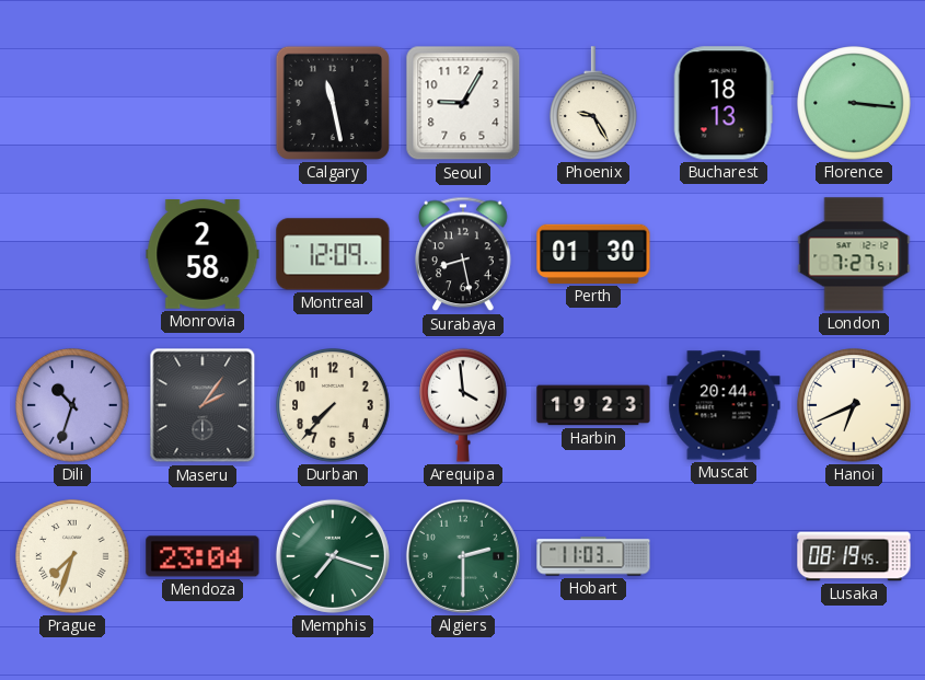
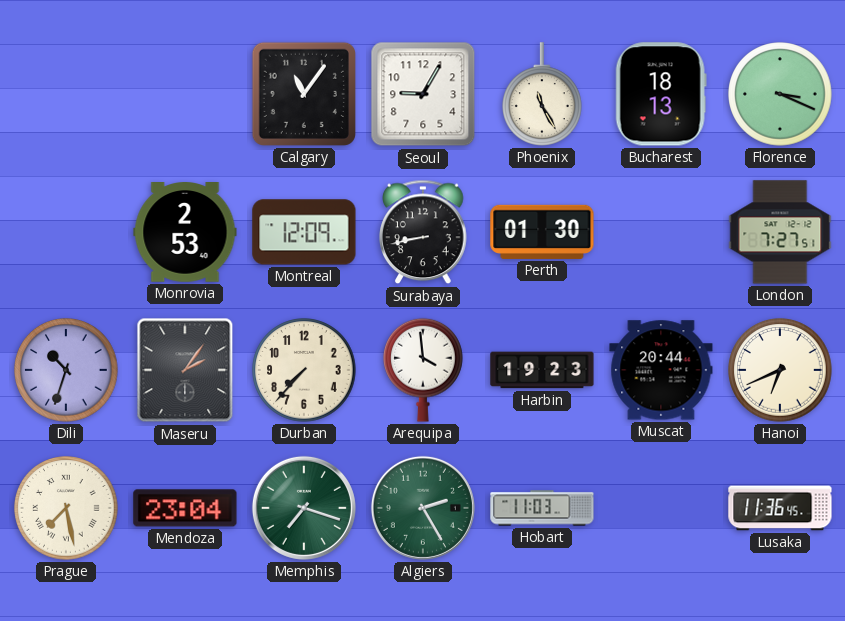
Calgary: 11:28 -> 11:06 (304, 94)
Phoenix: 9:25 -> 11:25 (543, 94)
Florence: 3:16 -> 3:19 (780, 94)
Monrovia: 2:58 -> 2:53 (185, 232)
Surabaya: 8:28 -> 8:43 (423, 232)
Prague: 7:33 -> 7:28 (66, 508)
Algiers: 2:30 -> 2:25 (423, 508)
Lusaka: 08:19 -> 11:36 (780, 508)
